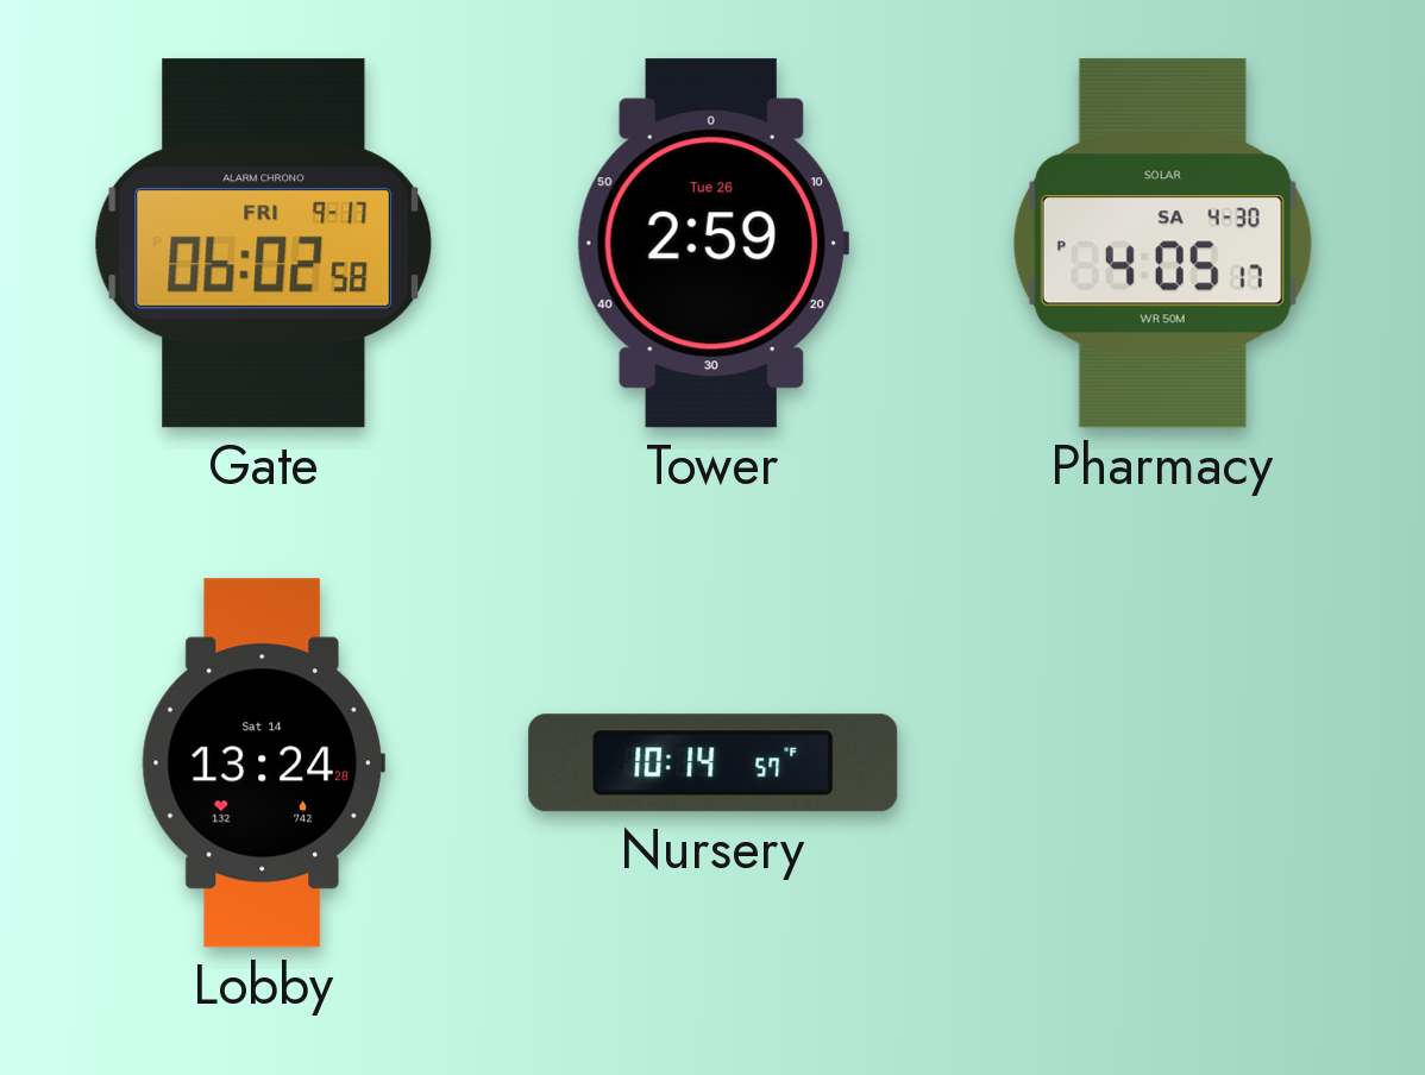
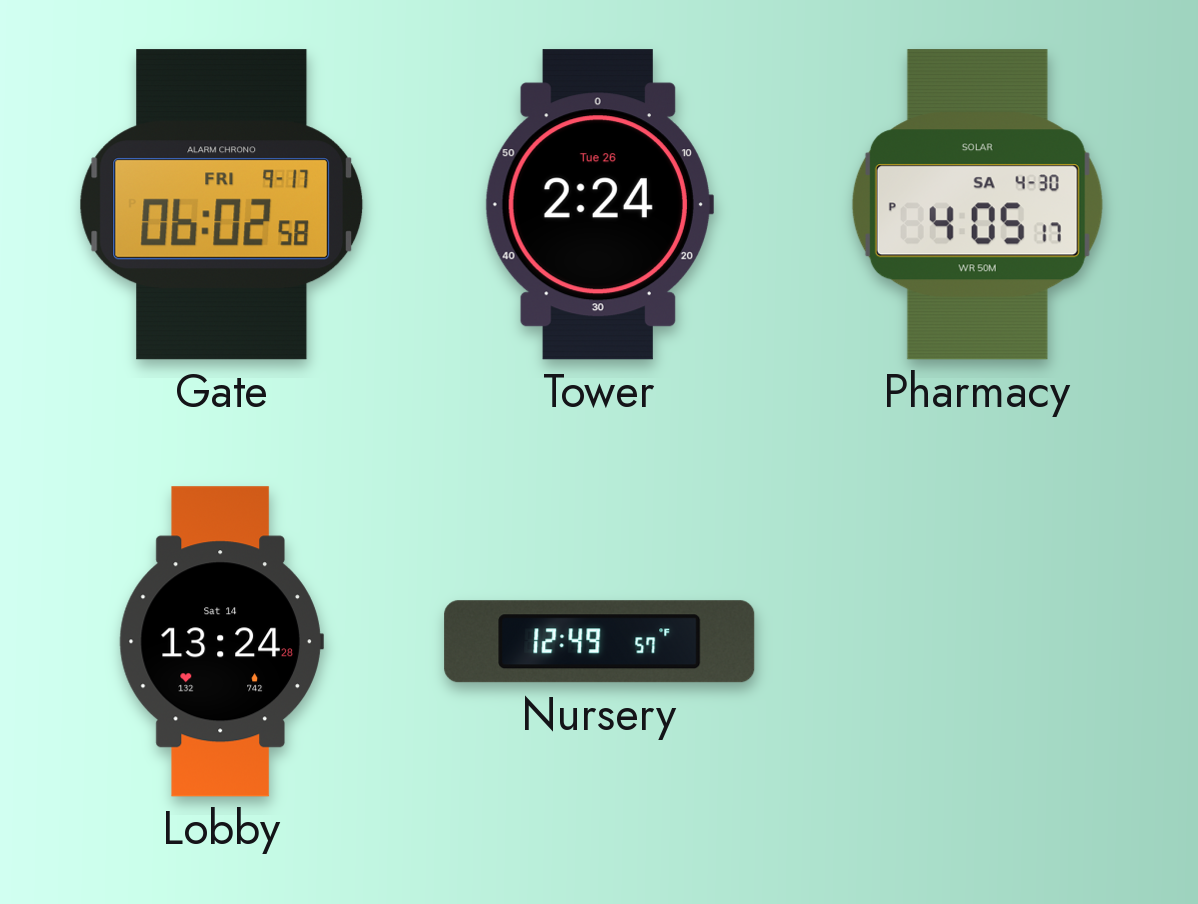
Tower: 2:59 -> 2:24 (599, 205)
Nursery: 10:14 -> 12:49 (600, 642)
